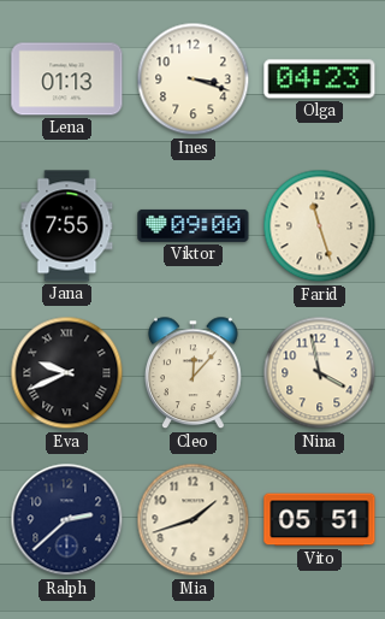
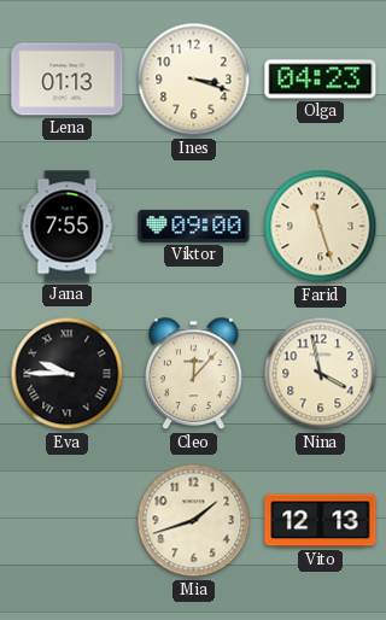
Eva: 9:41 -> 9:45 (68, 374)
Ralph: 2:38 -> none (67, 520)
Vito: 05:51 -> 12:13 (321, 521)
